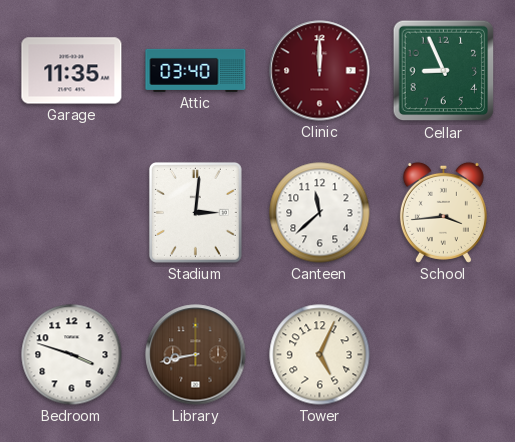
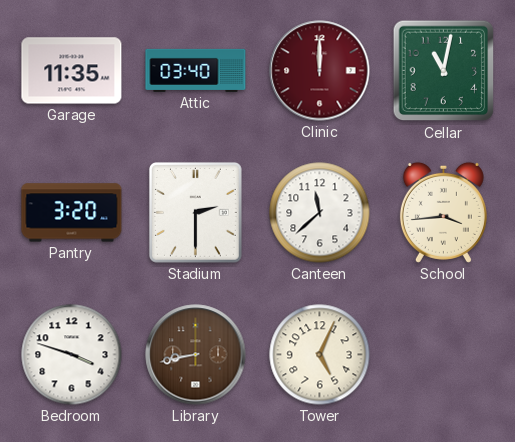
Cellar: 8:56 -> 11:02 (444, 71)
Pantry: none -> 3:20 (72, 213)
Stadium: 3:01 -> 2:30 (195, 212)
